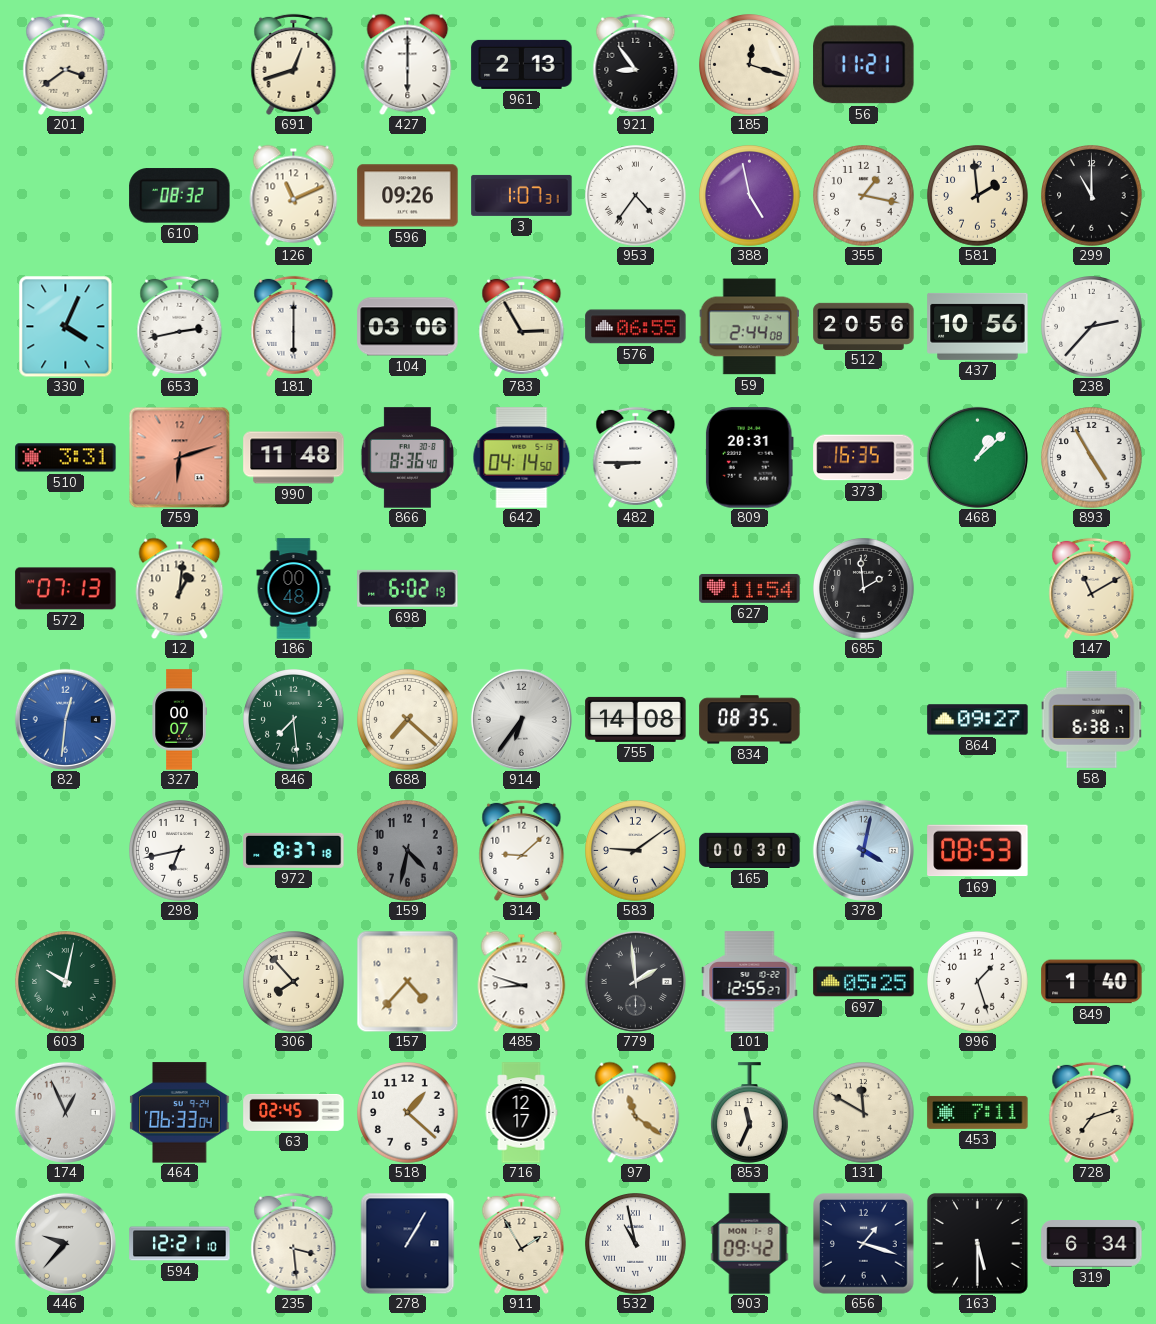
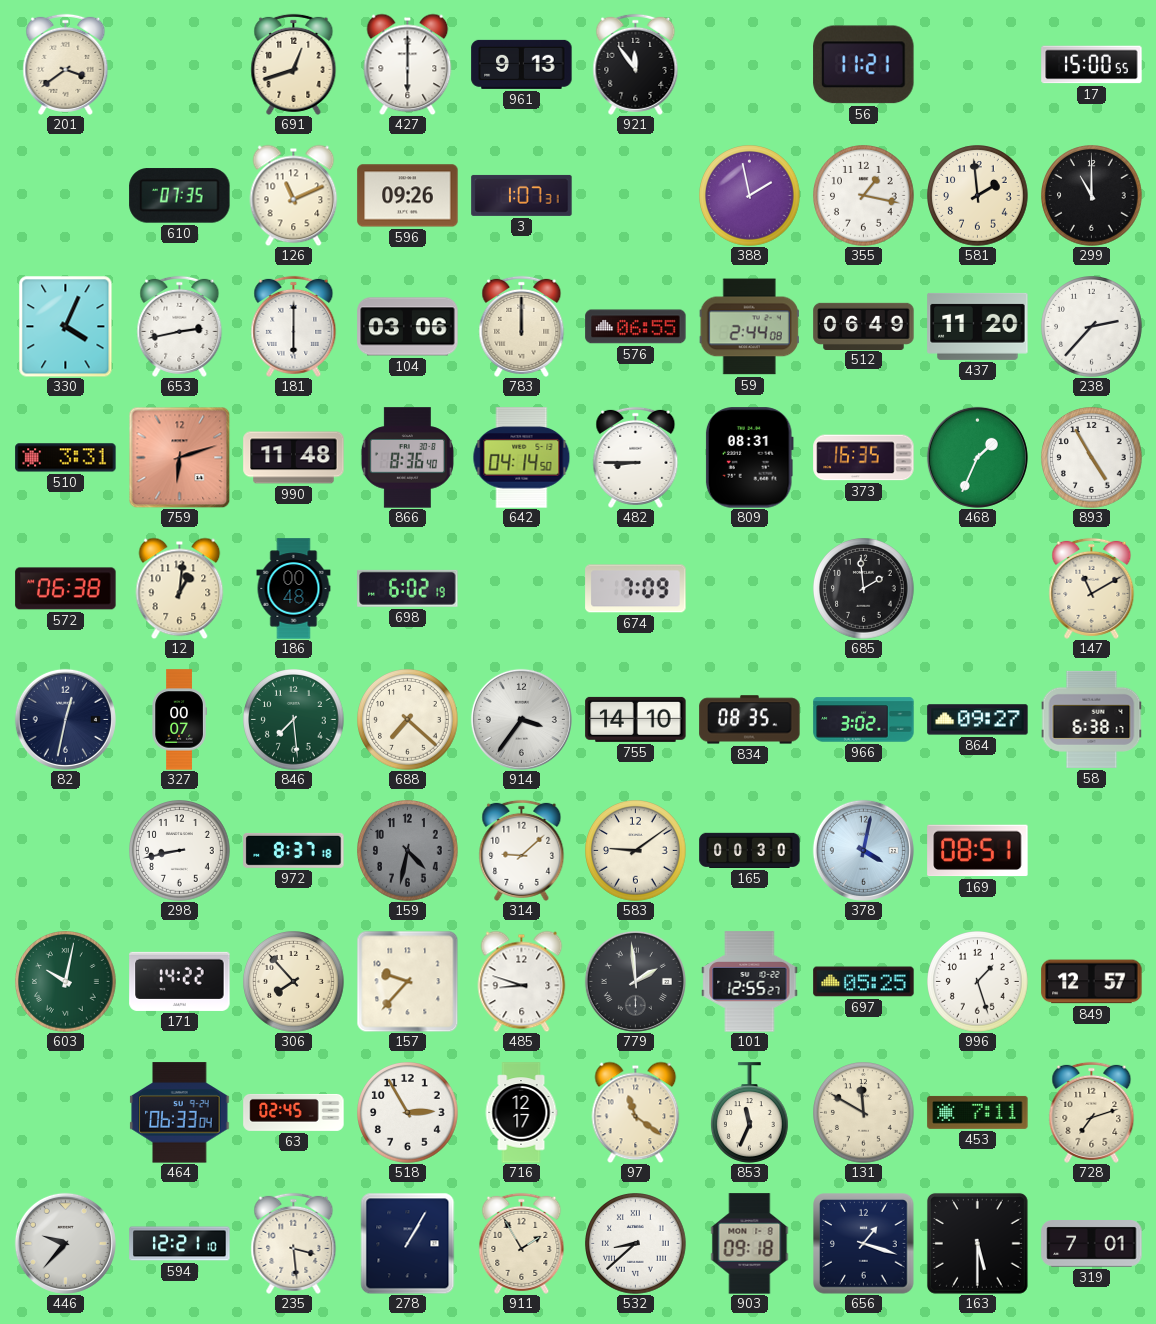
961: 2:13 -> 9:13 (522, 64)
921: 8:54 -> 11:54 (636, 64)
185: 12:18 -> none (750, 65)
17: none -> 15:00 (1092, 65)
610: 08:32 -> 07:35 (180, 196)
953: 4:36 -> none (636, 196)
388: 4:58 -> 1:58 (750, 196)
783: 2:55 -> 12:00 (522, 326)
512: 20:56 -> 06:49 (864, 326)
437: 10:56 -> 11:20 (978, 326)
809: 20:31 -> 08:31 (749, 458)
468: 1:08 -> 1:34 (977, 457)
572: 07:13 -> 06:38 (66, 589)
674: none -> 7:09 (636, 589)
627: 11:54 -> none (750, 588)
82: 12:31 -> 12:32 (65, 719)
82 dial: blue -> navy (65, 719)
914: 6:36 -> 3:36 (521, 719)
755: 14:08 -> 14:10 (636, 719)
966: none -> 3:02 (864, 720)
298: 6:43 -> 8:43 (180, 851)
169: 08:53 -> 08:51 (978, 851)
171: none -> 14:22 (180, 981)
157: 4:37 -> 9:37 (407, 981)
849: 1:40 -> 12:57 (1092, 982)
174: 12:56 -> none (65, 1112)
518: 1:22 -> 2:55 (408, 1113)
532: 10:58 -> 8:38 (636, 1244)
903: 09:42 -> 09:18 (750, 1244)
319: 6:34 -> 7:01 (1092, 1244)
